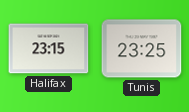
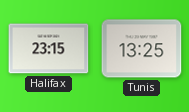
Tunis: 23:25 -> 13:25 (142, 49)
